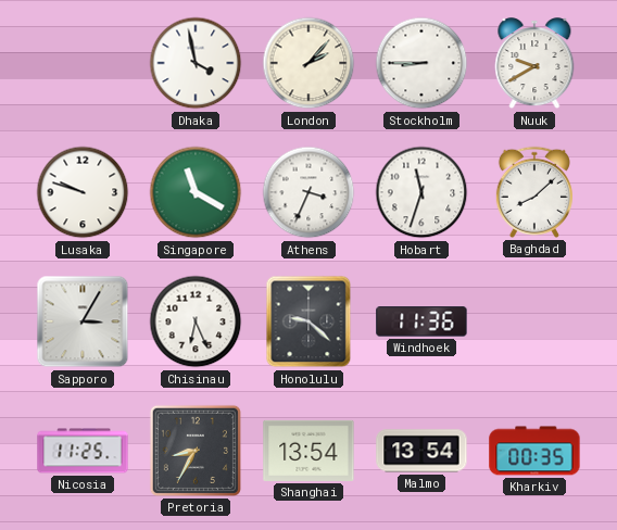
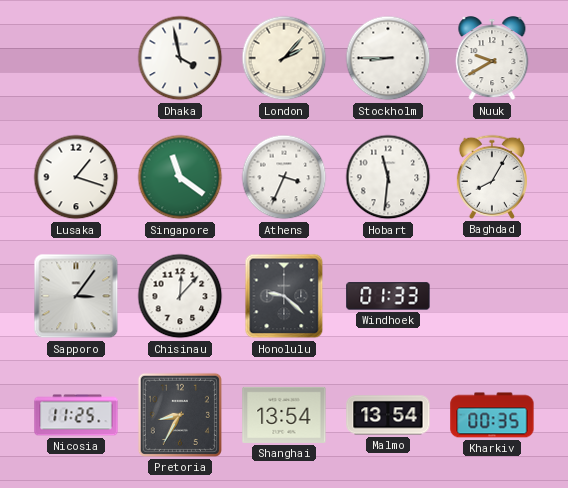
Lusaka: 9:48 -> 1:18 (76, 177)
Singapore: 11:20 -> 11:21 (180, 177)
Hobart: 11:33 -> 11:31 (388, 177)
Baghdad: 8:08 -> 8:05 (492, 177)
Sapporo: 3:05 -> 3:06 (76, 296)
Chisinau: 6:26 -> 12:07 (180, 296)
Windhoek: 11:36 -> 01:33 (388, 296)
